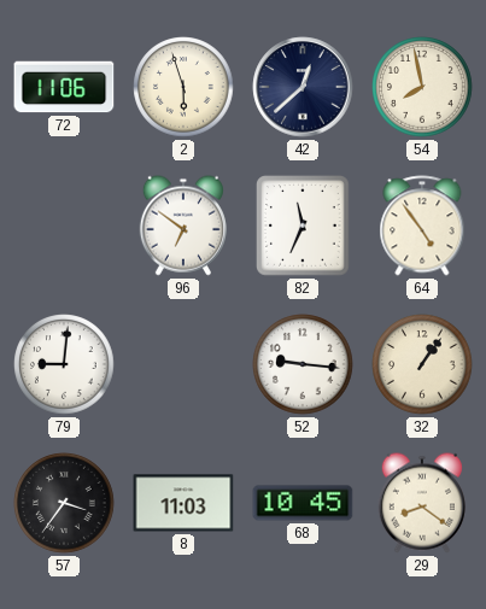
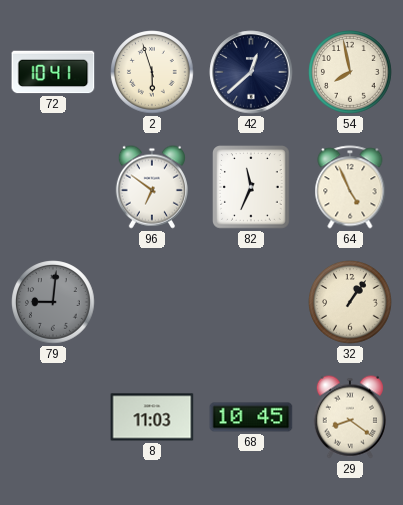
72: 11:06 -> 10:41 (53, 72)
64: 4:54 -> 4:56 (350, 187)
79 dial: white -> grey (53, 302)
52: 9:16 -> none (303, 364)
57: 3:36 -> none (64, 503)
